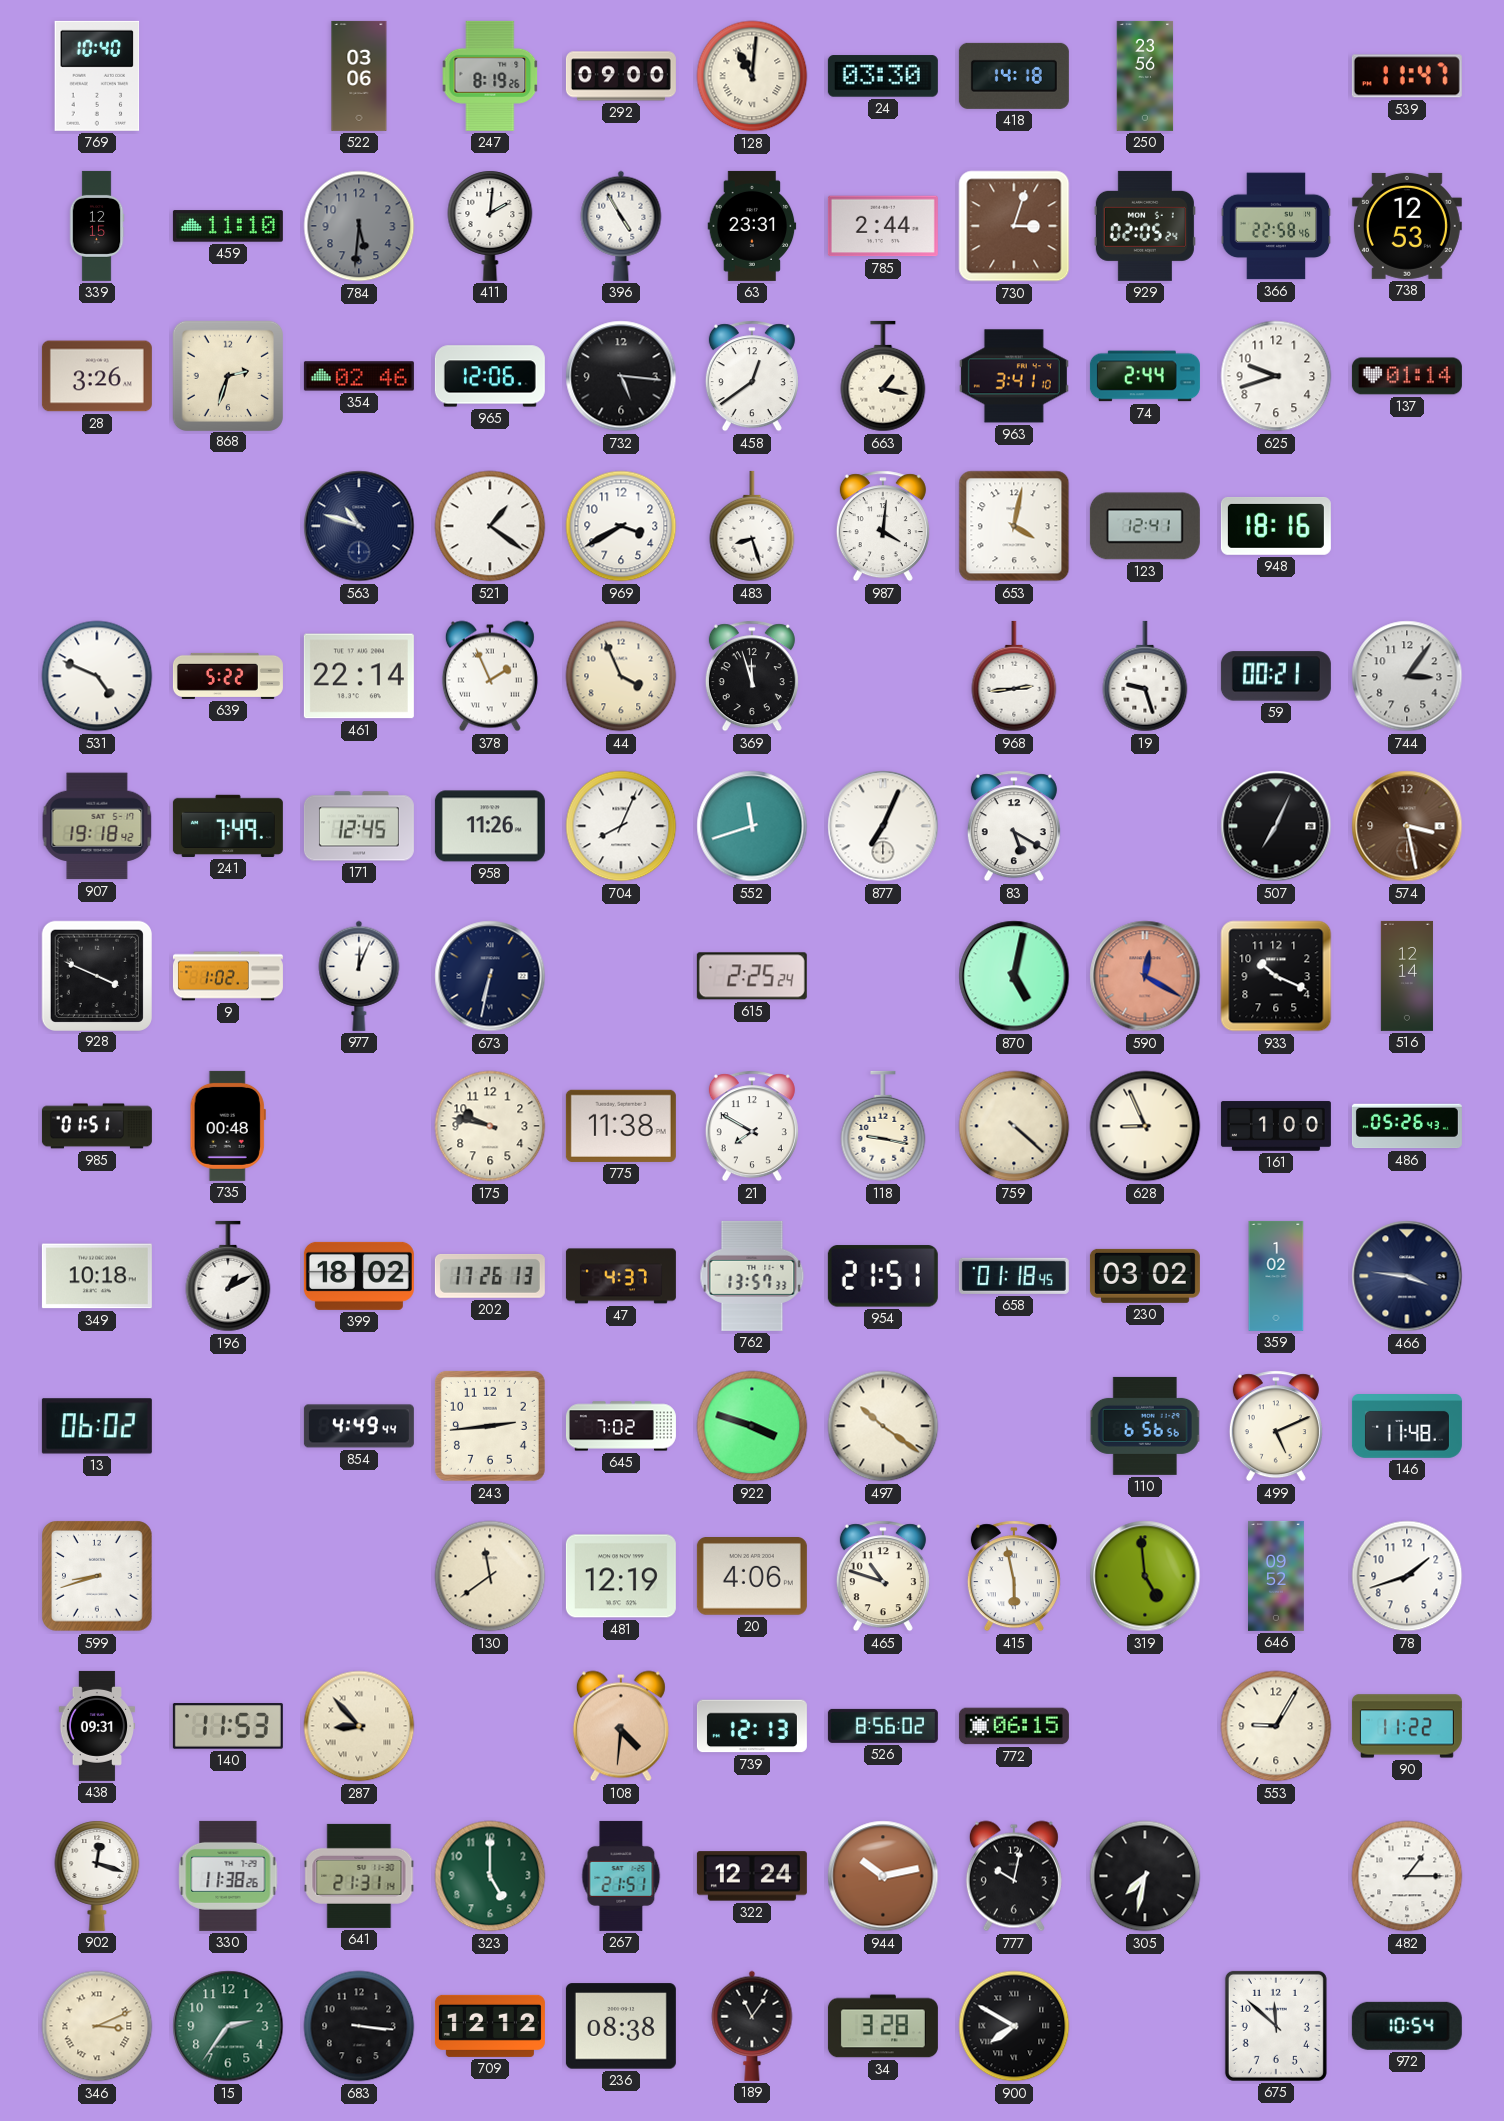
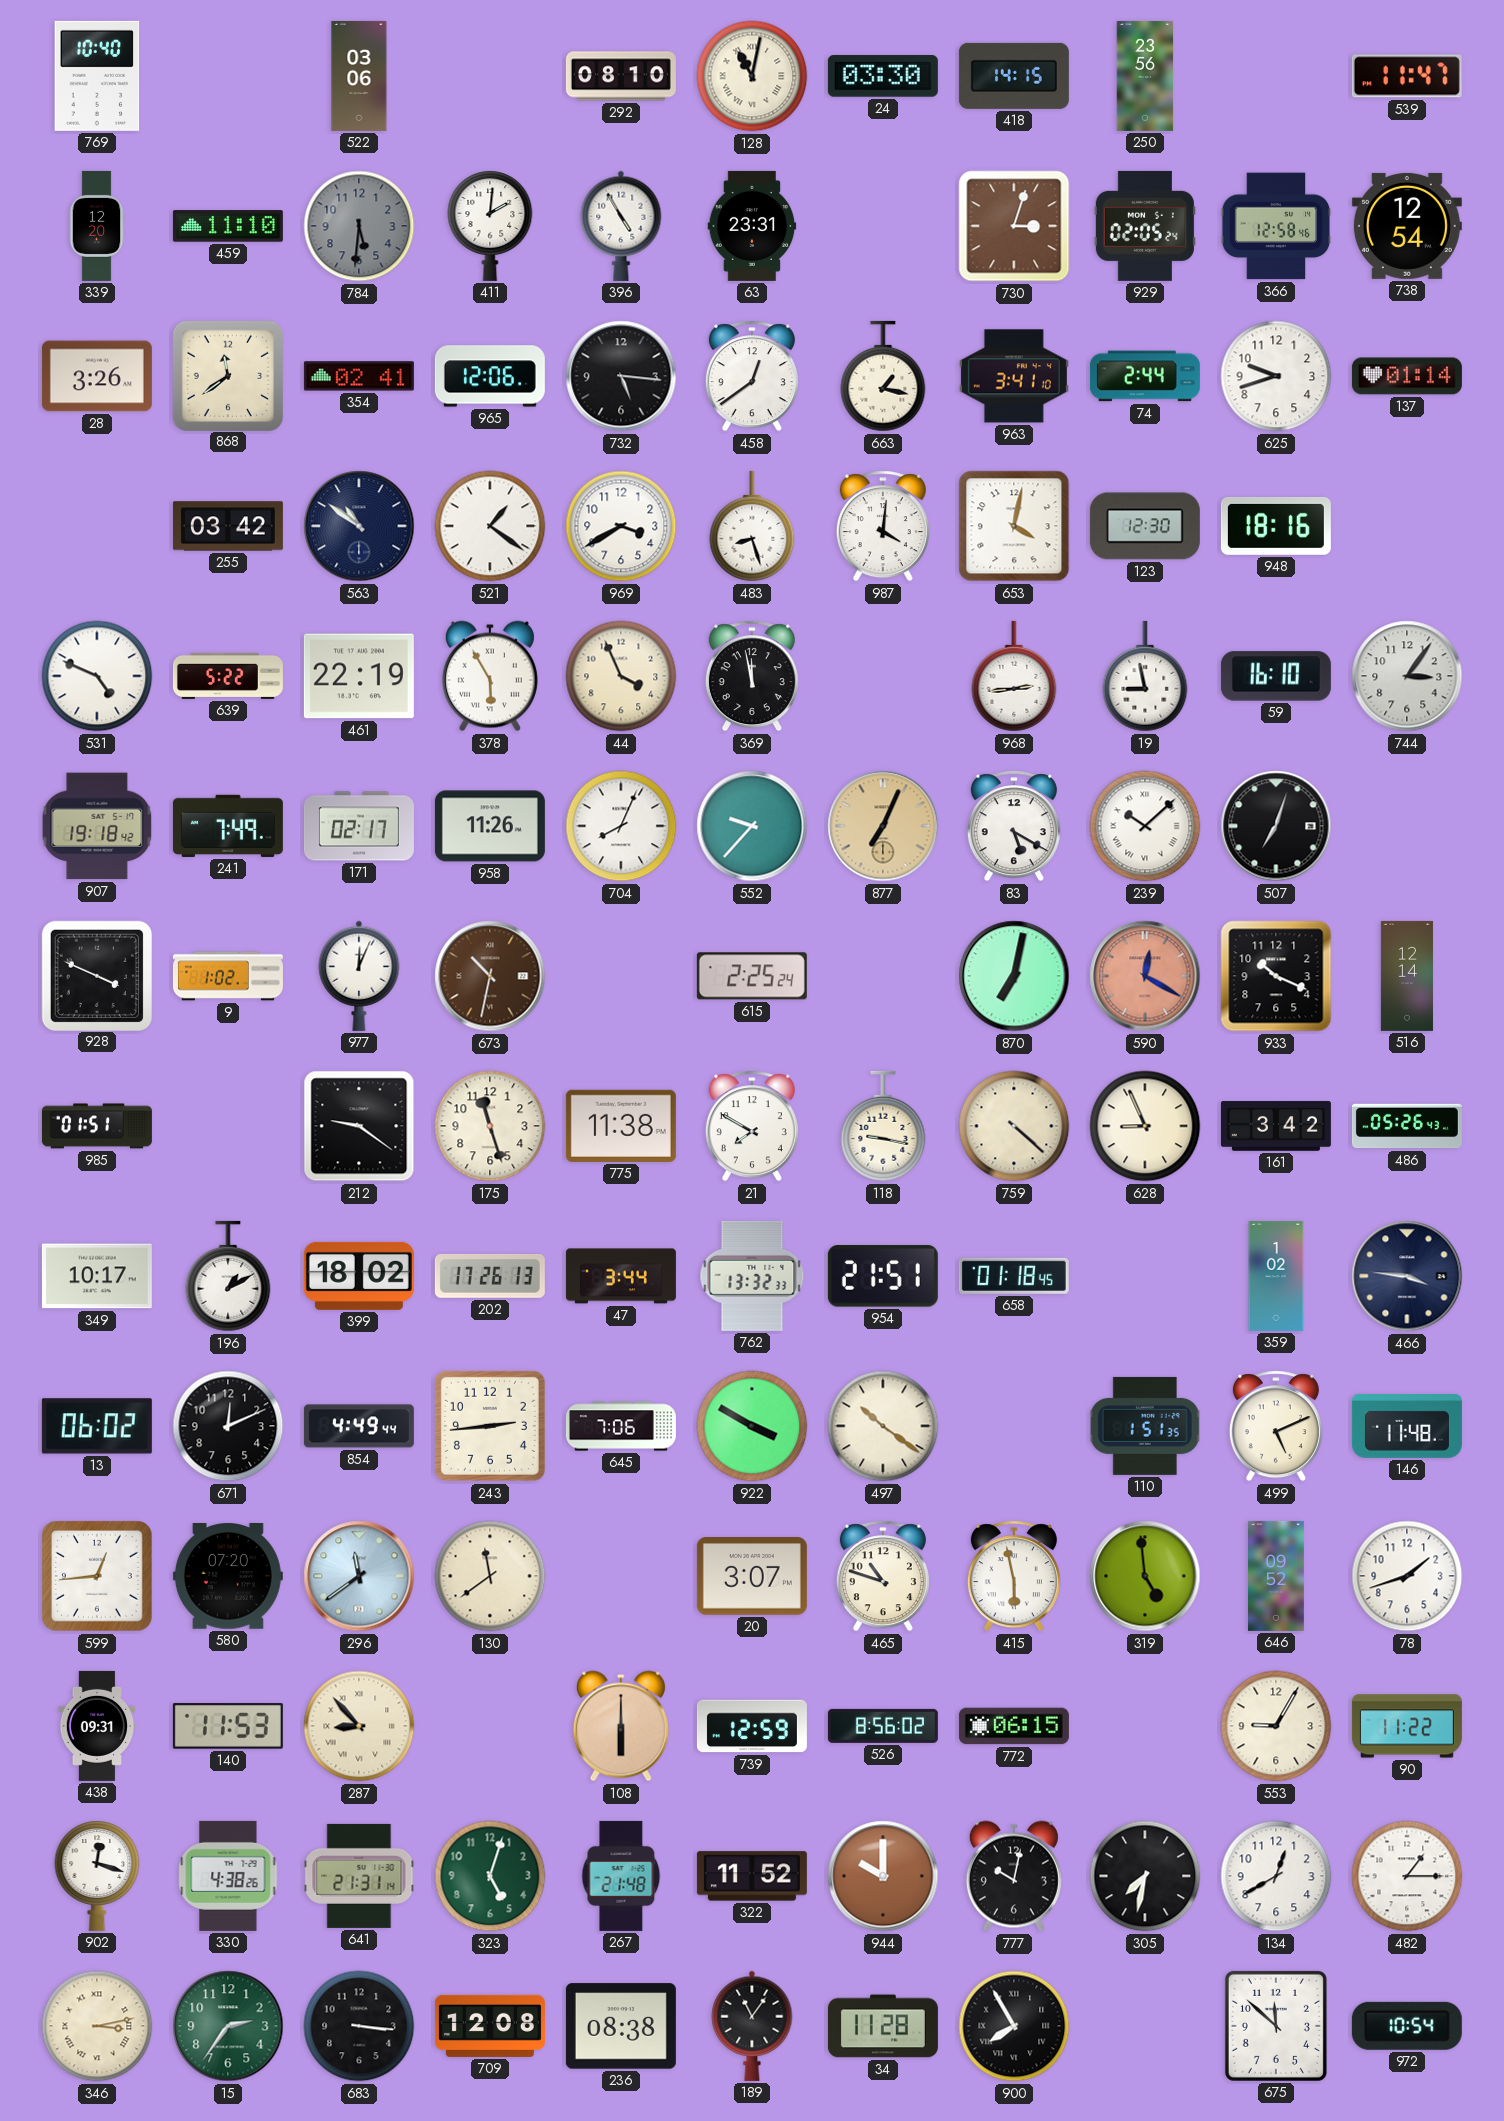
247: 8:19 -> none (490, 76)
292: 09:00 -> 08:10 (621, 76)
128: 11:01 -> 11:02 (752, 76)
418: 14:18 -> 14:15 (1014, 76)
339: 12:15 -> 12:20 (97, 226)
785: 2:44 -> none (883, 226)
366: 22:58 -> 12:58 (1276, 226)
738: 12:53 -> 12:54 (1407, 226)
868: 2:33 -> 11:39 (227, 375)
354: 02:46 -> 02:41 (359, 376)
255: none -> 03:42 (228, 526)
563: 10:48 -> 10:51 (359, 526)
123: 12:41 -> 12:30 (1145, 526)
461: 22:14 -> 22:19 (359, 676)
378: 1:56 -> 5:55 (490, 676)
369: 11:57 -> 11:58 (752, 676)
19: 9:27 -> 8:58 (1145, 676)
59: 00:21 -> 16:10 (1276, 676)
171: 12:45 -> 02:17 (359, 826)
552: 11:42 -> 9:37 (752, 826)
877 dial: white -> champagne (883, 826)
239: none -> 10:08 (1145, 826)
507: 7:04 -> 7:03 (1276, 826)
574: 3:28 -> none (1407, 826)
673: 6:32 -> 10:32 (490, 976)
673 dial: navy -> brown (490, 976)
870: 5:02 -> 7:02 (1014, 976)
735: 00:48 -> none (228, 1126)
212: none -> 9:21 (359, 1126)
175: 9:47 -> 11:27 (490, 1126)
161: 1:00 -> 3:42 (1276, 1126)
349: 10:18 -> 10:17 (97, 1276)
47: 4:37 -> 3:44 (621, 1276)
762: 13:57 -> 13:32 (752, 1276)
230: 03:02 -> none (1145, 1276)
671: none -> 12:11 (228, 1426)
645: 7:02 -> 7:06 (621, 1426)
922: 3:48 -> 3:50 (752, 1426)
110: 6:56 -> 1:51 (1145, 1426)
599: 8:42 -> 12:44 (97, 1576)
580: none -> 07:20 (228, 1577)
296: none -> 11:39 (359, 1576)
481: 12:19 -> none (621, 1576)
20: 4:06 -> 3:07 (752, 1576)
108: 4:31 -> 6:00 (621, 1726)
739: 12:13 -> 12:59 (752, 1726)
330: 11:38 -> 4:38 (228, 1876)
323: 5:00 -> 5:03 (490, 1876)
267: 21:51 -> 21:48 (621, 1876)
322: 12:24 -> 11:52 (752, 1876)
944: 10:13 -> 10:00 (883, 1876)
134: none -> 12:40 (1276, 1876)
346: 3:11 -> 3:13 (97, 2026)
709: 12:12 -> 12:08 (490, 2026)
34: 3:28 -> 11:28 (883, 2026)
900: 7:50 -> 7:55 (1014, 2026)
